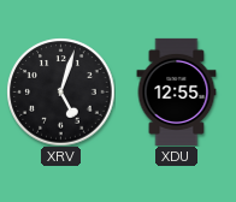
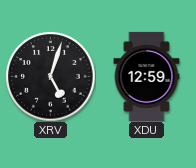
XDU: 12:55 -> 12:59 (147, 76)
